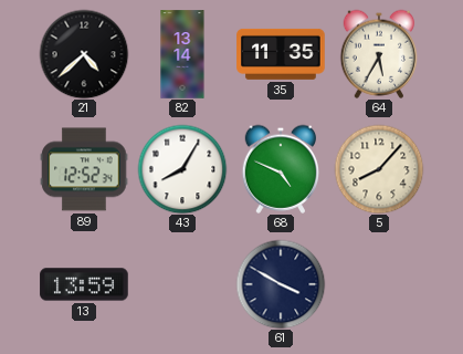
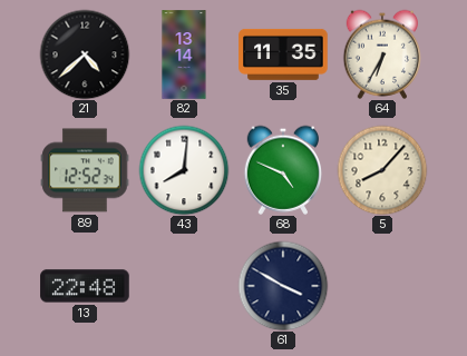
64: 5:35 -> 6:35 (381, 55)
43: 8:05 -> 8:01 (184, 170)
13: 13:59 -> 22:48 (85, 286)
